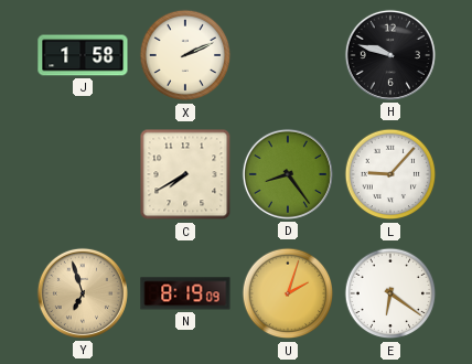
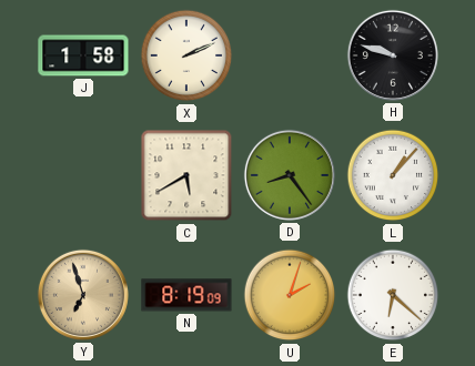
C: 7:40 -> 5:40 (186, 175)
L: 9:07 -> 1:07 (393, 175)
E: 6:21 -> 6:22 (393, 295)
